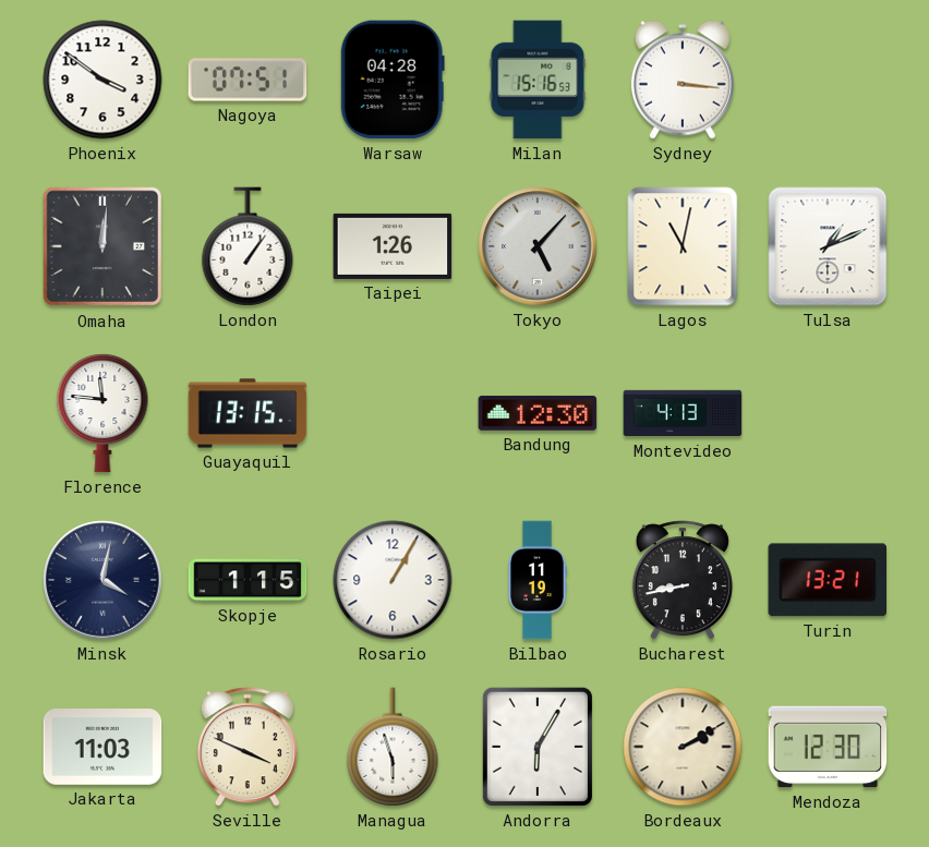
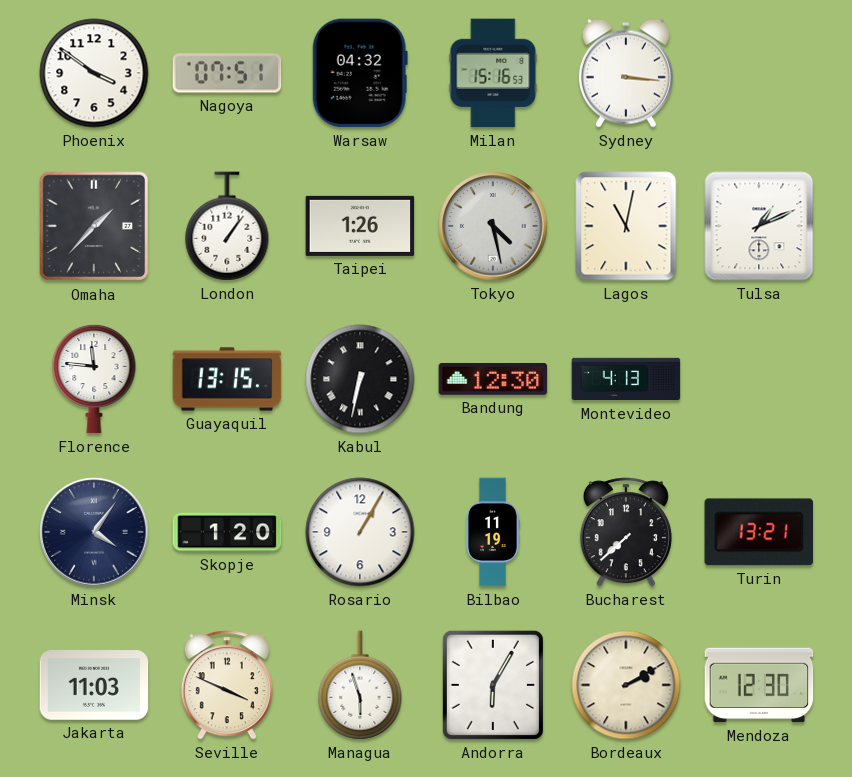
Warsaw: 04:28 -> 04:32 (360, 73)
Omaha: 12:01 -> 1:37 (94, 226)
Tokyo: 5:07 -> 4:28 (493, 226)
Kabul: none -> 6:32 (360, 379)
Minsk: 4:02 -> 4:06 (94, 532)
Skopje: 1:15 -> 1:20 (227, 532)
Bucharest: 8:43 -> 7:38 (626, 532)
